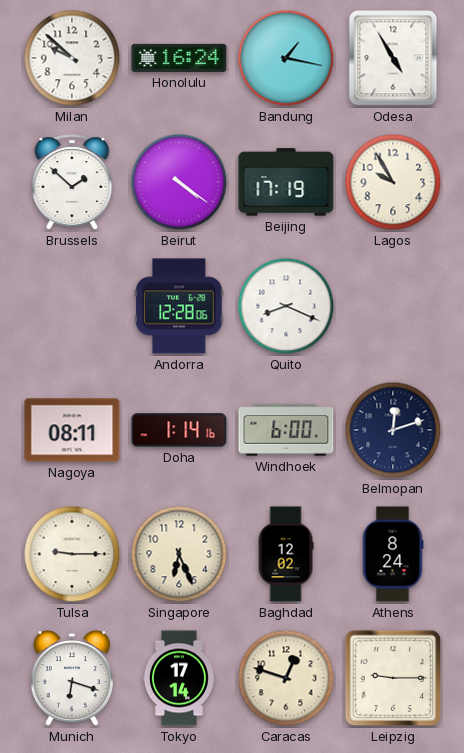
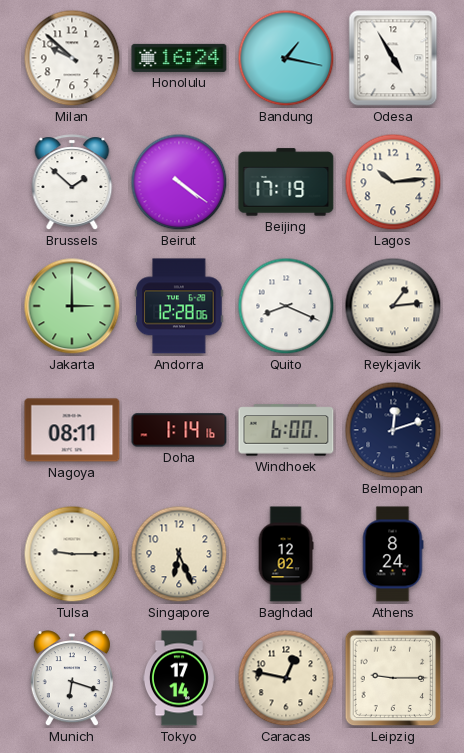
Lagos: 9:55 -> 10:14 (393, 182)
Jakarta: none -> 3:00 (72, 306)
Reykjavik: none -> 1:14 (393, 306)
Caracas: 12:48 -> 12:47 (286, 678)
